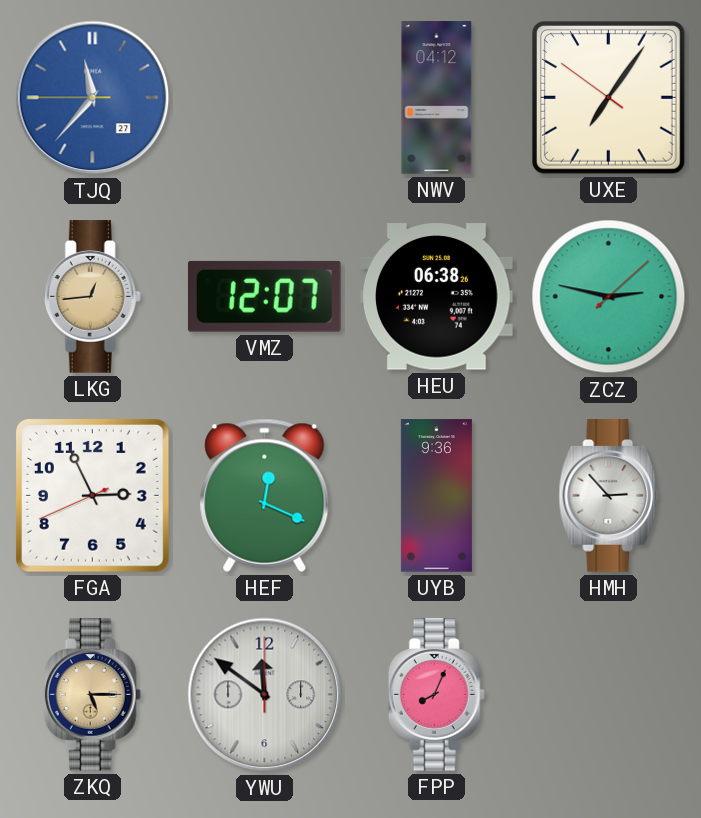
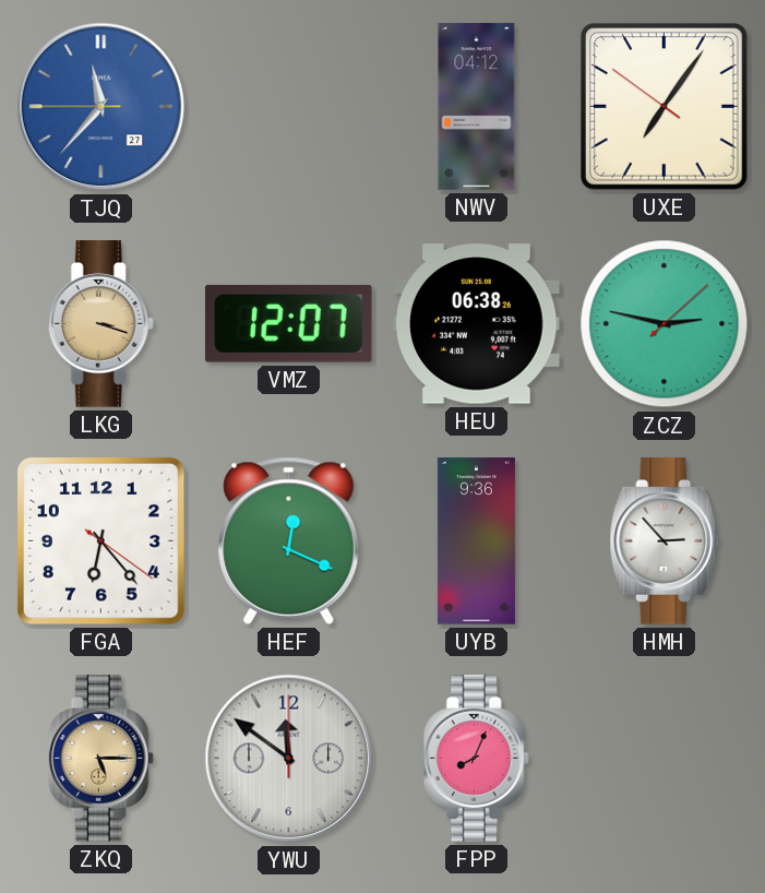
LKG: 12:44 -> 3:18 (100, 324)
FGA: 2:55 -> 6:23 (100, 540)
